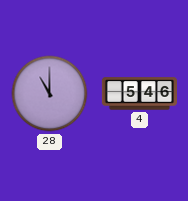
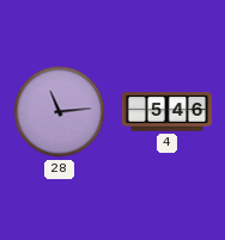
28: 11:00 -> 11:14 (60, 112)
